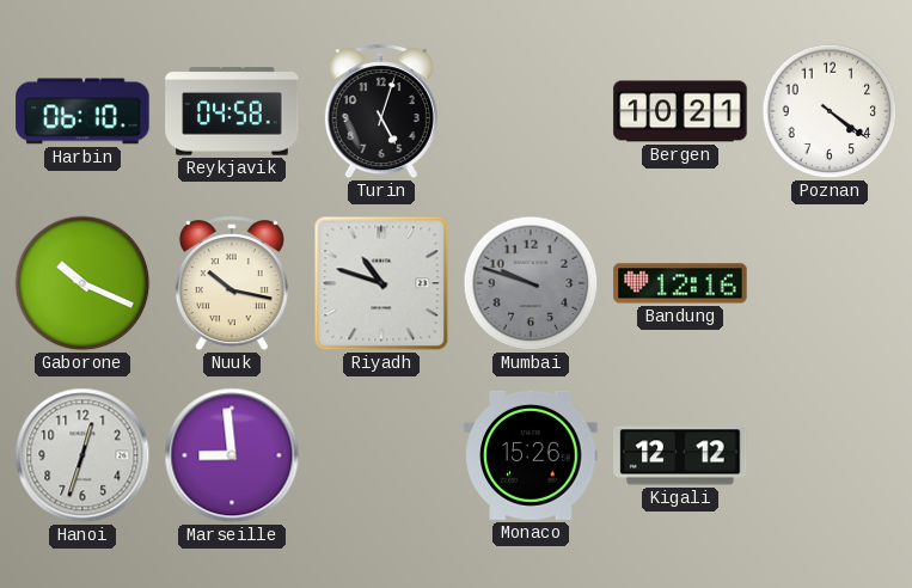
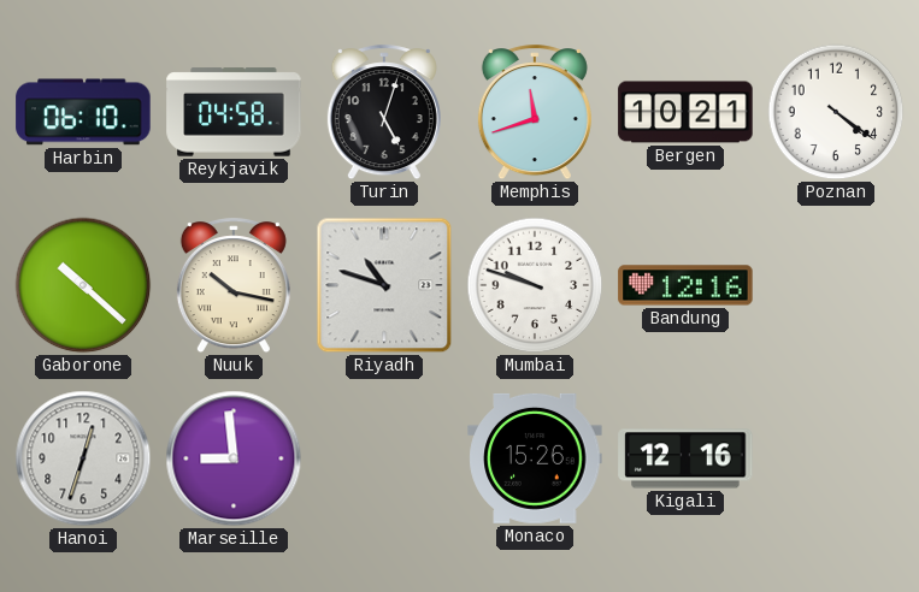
Memphis: none -> 11:42 (535, 113)
Gaborone: 10:19 -> 10:22 (83, 285)
Mumbai dial: grey -> white (535, 285)
Kigali: 12:12 -> 12:16 (685, 458)
